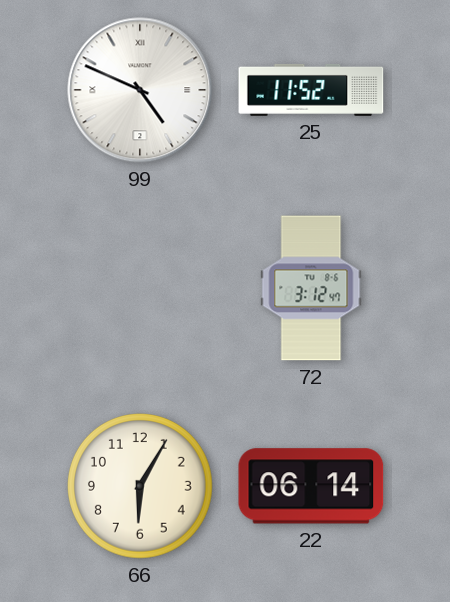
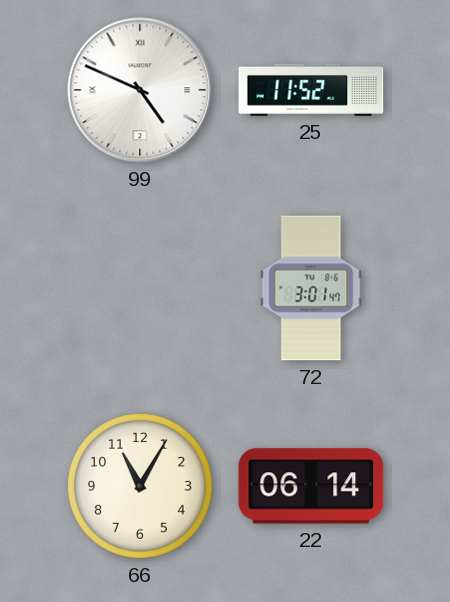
72: 3:12 -> 3:01 (311, 288)
66: 6:05 -> 11:05 (141, 487)
